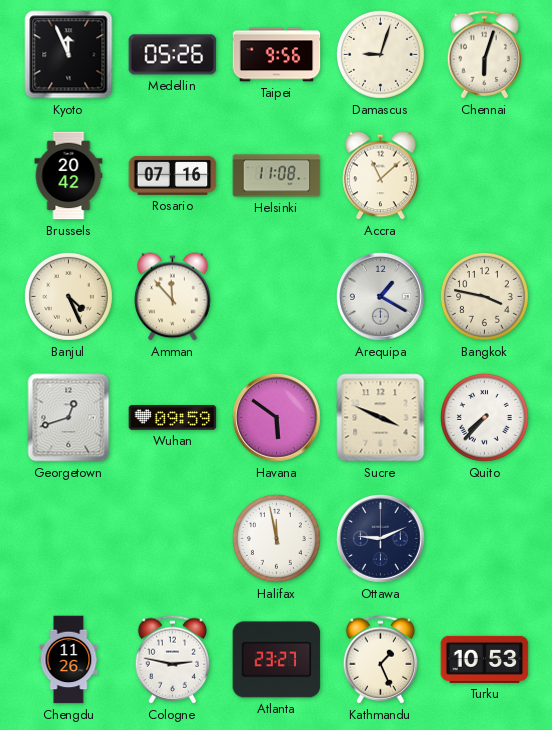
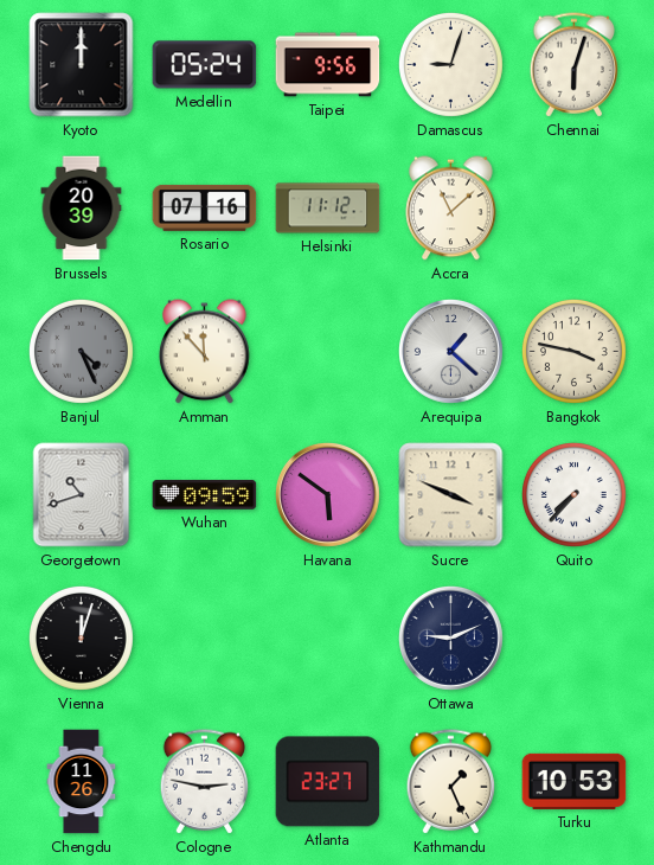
Kyoto: 11:56 -> 12:00 (82, 65)
Medellin: 05:26 -> 05:24 (205, 65)
Brussels: 20:42 -> 20:39 (82, 209)
Helsinki: 11:08 -> 11:12 (328, 209)
Banjul dial: cream -> grey (81, 351)
Arequipa: 1:20 -> 1:22 (450, 351)
Georgetown: 12:42 -> 10:42 (82, 495)
Vienna: none -> 12:03 (81, 637)
Halifax: 11:58 -> none (276, 538)
